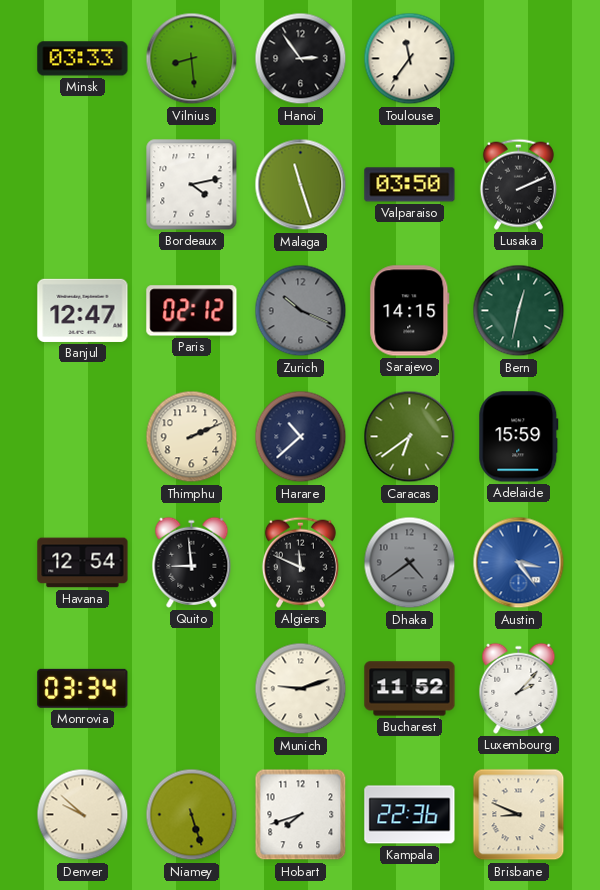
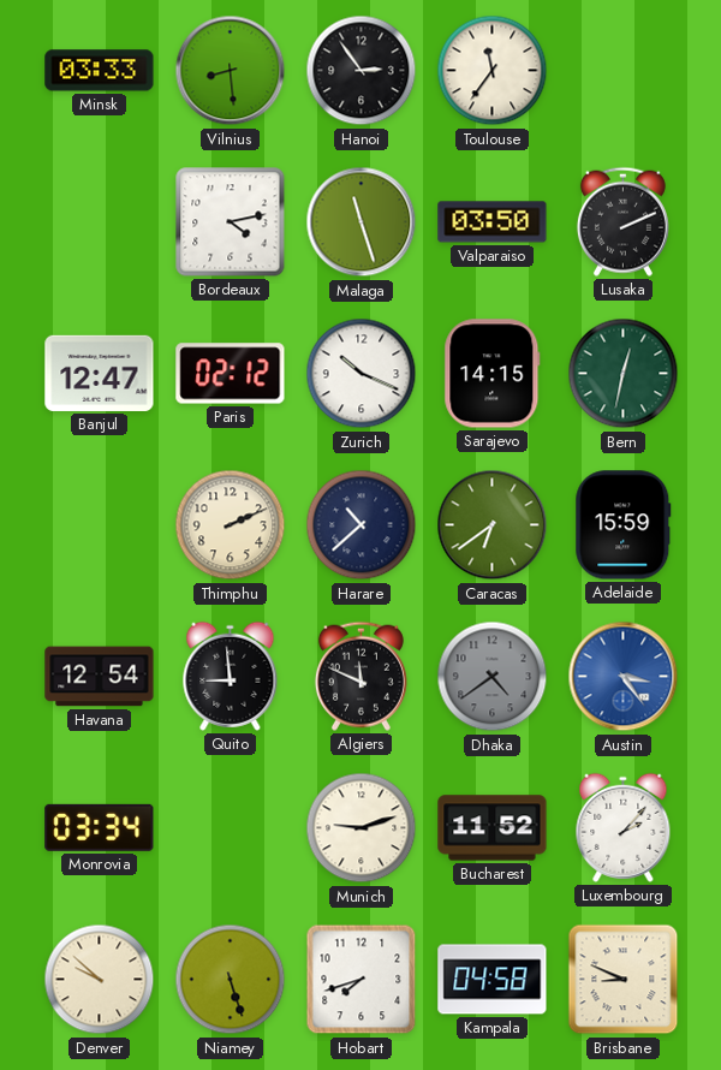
Zurich dial: grey -> white (362, 374)
Kampala: 22:36 -> 04:58 (493, 980)
